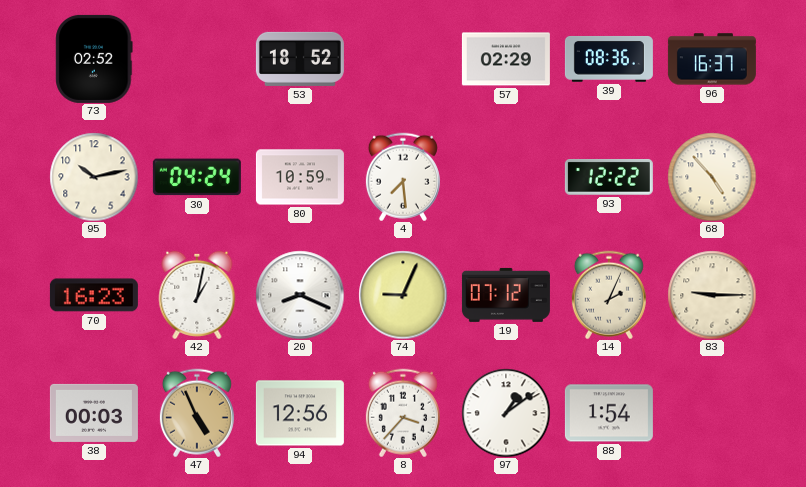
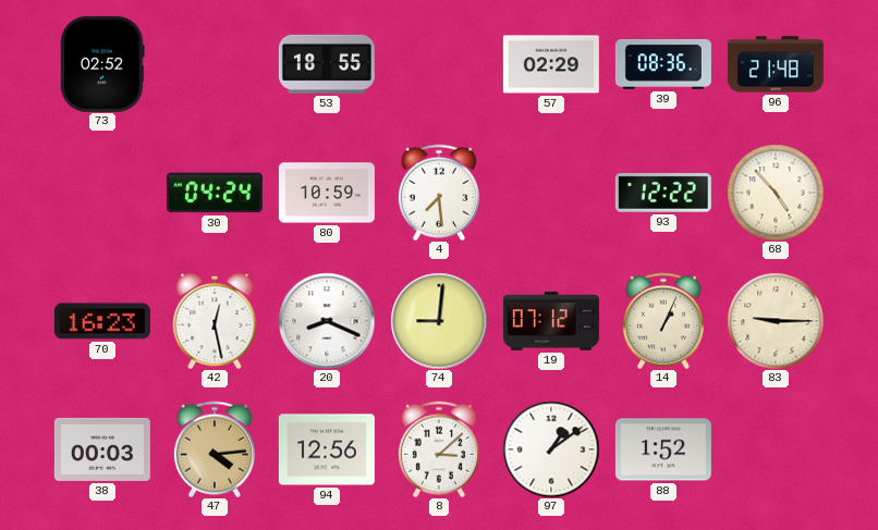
53: 18:52 -> 18:55 (327, 64)
96: 16:37 -> 21:48 (776, 64)
95: 10:13 -> none (94, 177)
42: 1:02 -> 12:28 (215, 321)
74: 9:04 -> 9:01 (439, 321)
14: 2:04 -> 1:04 (663, 321)
47: 4:56 -> 4:14 (215, 449)
8: 3:37 -> 3:08 (439, 449)
88: 1:54 -> 1:52 (663, 449)
